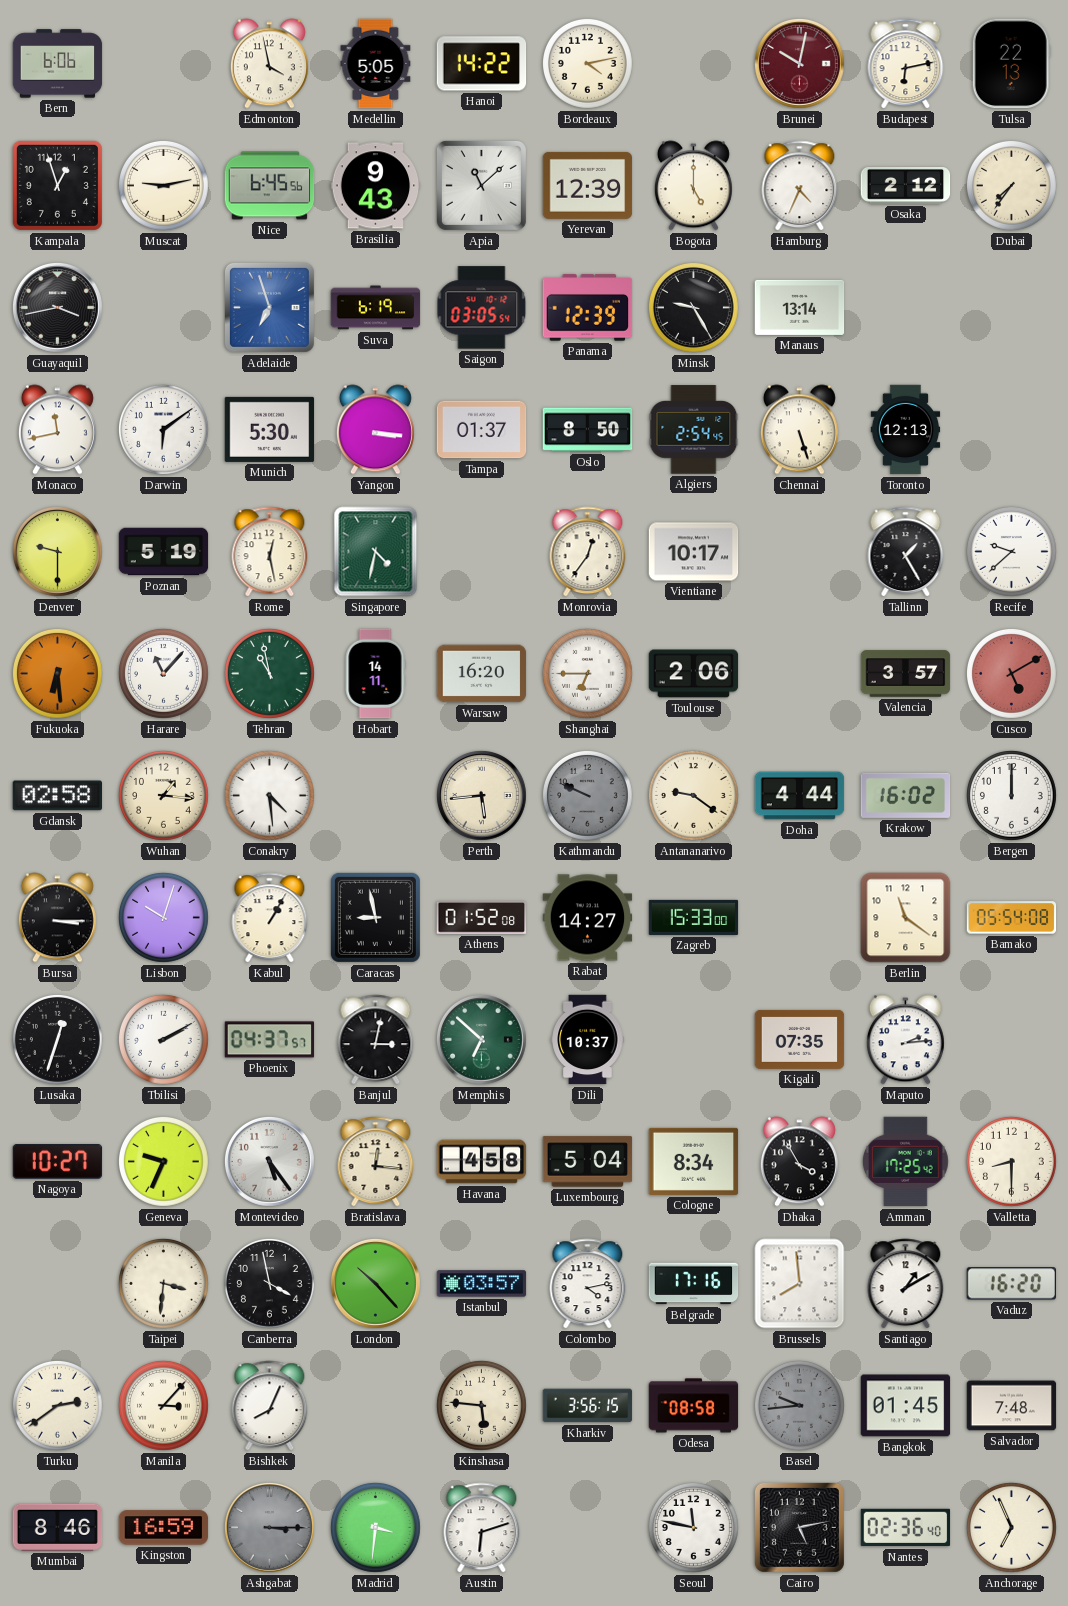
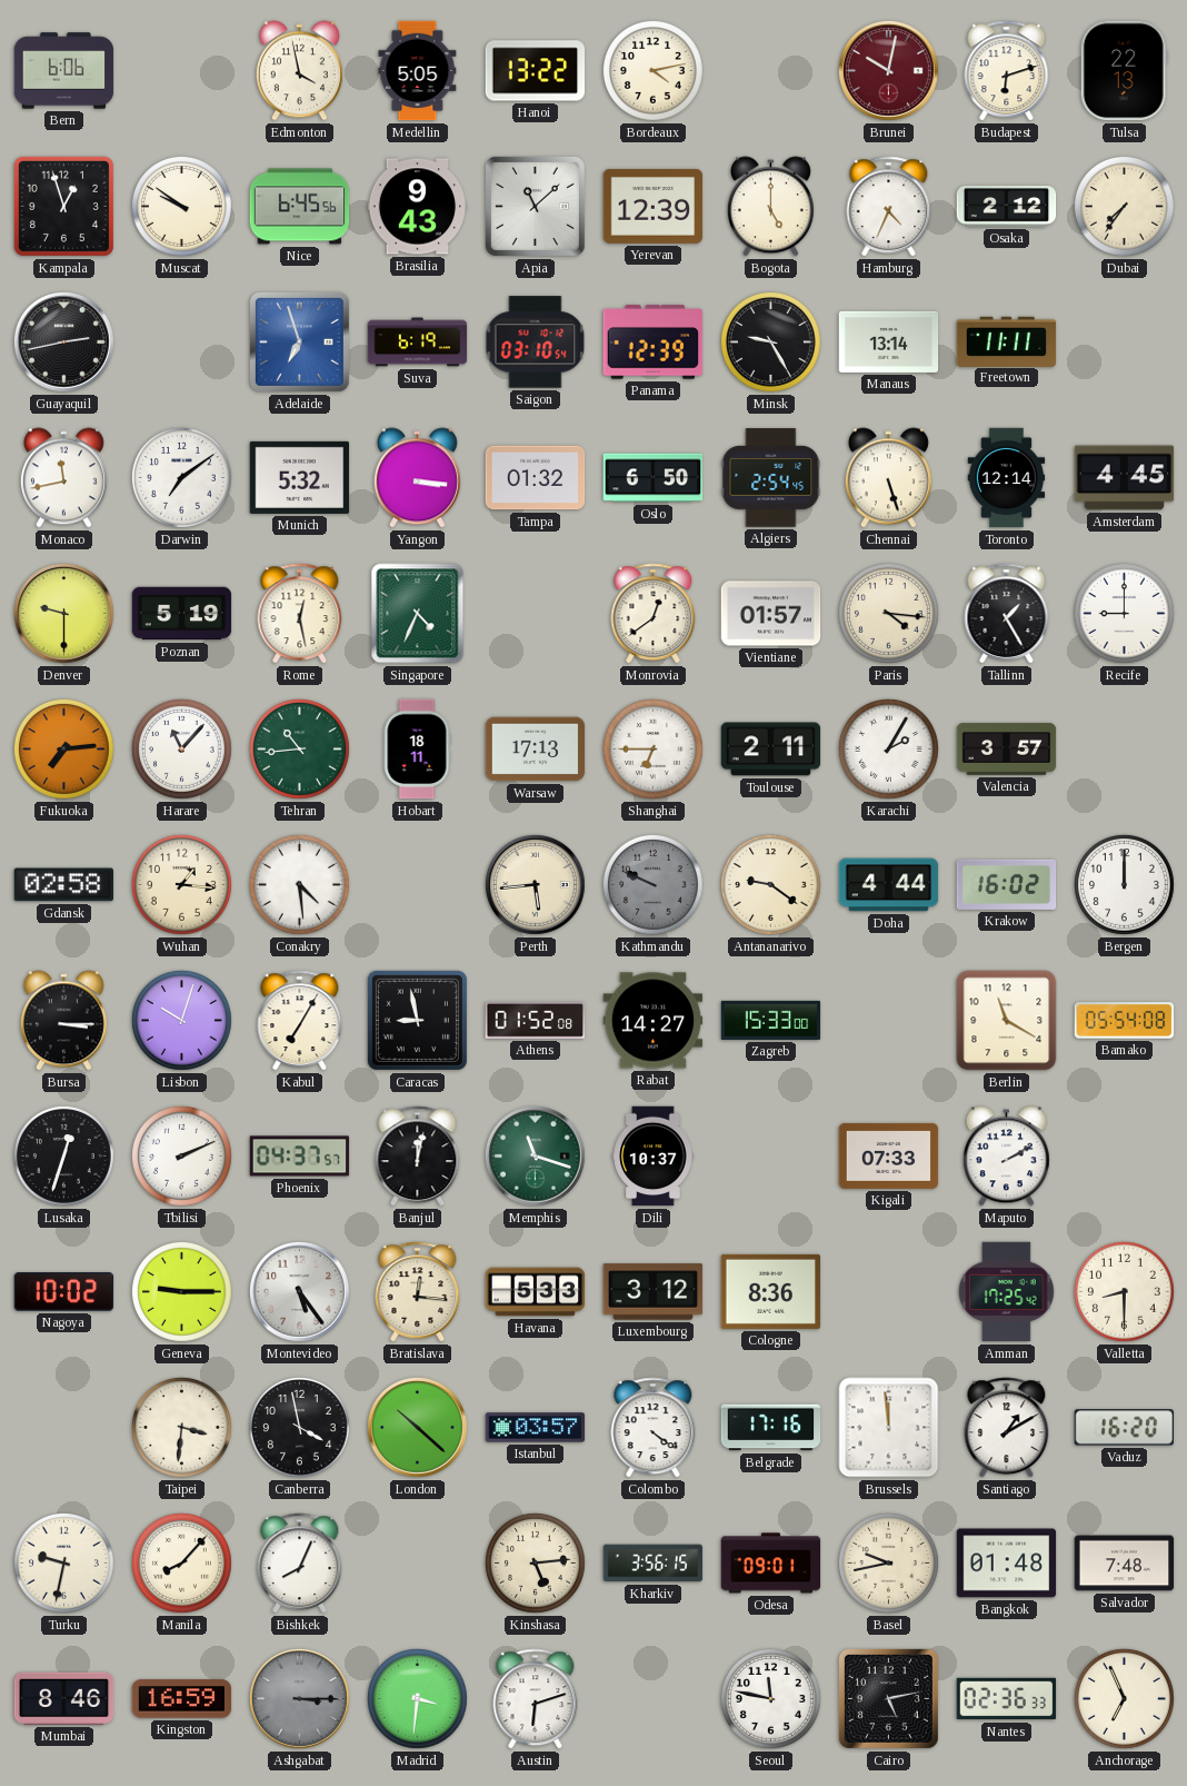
Hanoi: 14:22 -> 13:22 (536, 71)
Budapest: 6:13 -> 6:12 (1007, 71)
Muscat: 9:13 -> 9:51 (181, 206)
Guayaquil: 3:43 -> 2:43 (63, 341)
Saigon: 03:05 -> 03:10 (536, 343)
Freetown: none -> 11:11 (1007, 341)
Darwin: 6:09 -> 7:09 (181, 477)
Munich: 5:30 -> 5:32 (300, 477)
Tampa: 01:37 -> 01:32 (536, 478)
Oslo: 8:50 -> 6:50 (654, 478)
Toronto: 12:13 -> 12:14 (1007, 478)
Amsterdam: none -> 4:45 (1125, 478)
Singapore: 4:32 -> 4:34 (418, 614)
Monrovia: 12:36 -> 12:39 (654, 614)
Vientiane: 10:17 -> 01:57 (771, 614)
Paris: none -> 4:16 (888, 613)
Recife: 9:38 -> 9:00 (1124, 613)
Fukuoka: 6:29 -> 7:14 (63, 748)
Tehran: 10:58 -> 10:44 (299, 748)
Hobart: 14:11 -> 18:11 (417, 750)
Warsaw: 16:20 -> 17:13 (536, 750)
Toulouse: 2:06 -> 2:11 (771, 750)
Karachi: none -> 2:05 (888, 748)
Cusco: 5:10 -> none (1011, 673)
Kabul: 1:05 -> 7:05 (300, 1021)
Berlin: 11:21 -> 11:20 (1007, 1021)
Tbilisi: 2:10 -> 2:11 (181, 1155)
Banjul: 3:02 -> 12:02 (418, 1157)
Memphis: 6:52 -> 11:18 (535, 1155)
Kigali: 07:35 -> 07:33 (889, 1155)
Maputo: 2:14 -> 2:10 (1006, 1157)
Nagoya: 10:27 -> 10:02 (64, 1292)
Geneva: 9:34 -> 9:15 (181, 1291)
Havana: 4:58 -> 5:33 (536, 1292)
Luxembourg: 5:04 -> 3:12 (654, 1292)
Cologne: 8:34 -> 8:36 (771, 1291)
Dhaka: 3:55 -> none (799, 1162)
London: 10:23 -> 10:22 (417, 1427)
Colombo: 4:13 -> 4:21 (654, 1428)
Brussels: 7:59 -> 11:59 (889, 1428)
Turku: 2:39 -> 9:32 (63, 1562)
Manila: 3:07 -> 8:07 (181, 1562)
Kinshasa: 5:46 -> 5:14 (535, 1562)
Odesa: 08:58 -> 09:01 (771, 1564)
Basel: 9:44 -> 9:43 (888, 1562)
Basel dial: grey -> cream (888, 1562)
Bangkok: 01:45 -> 01:48 (1007, 1564)
Nantes: 02:36:40 -> 02:36:33 (1007, 1699)
